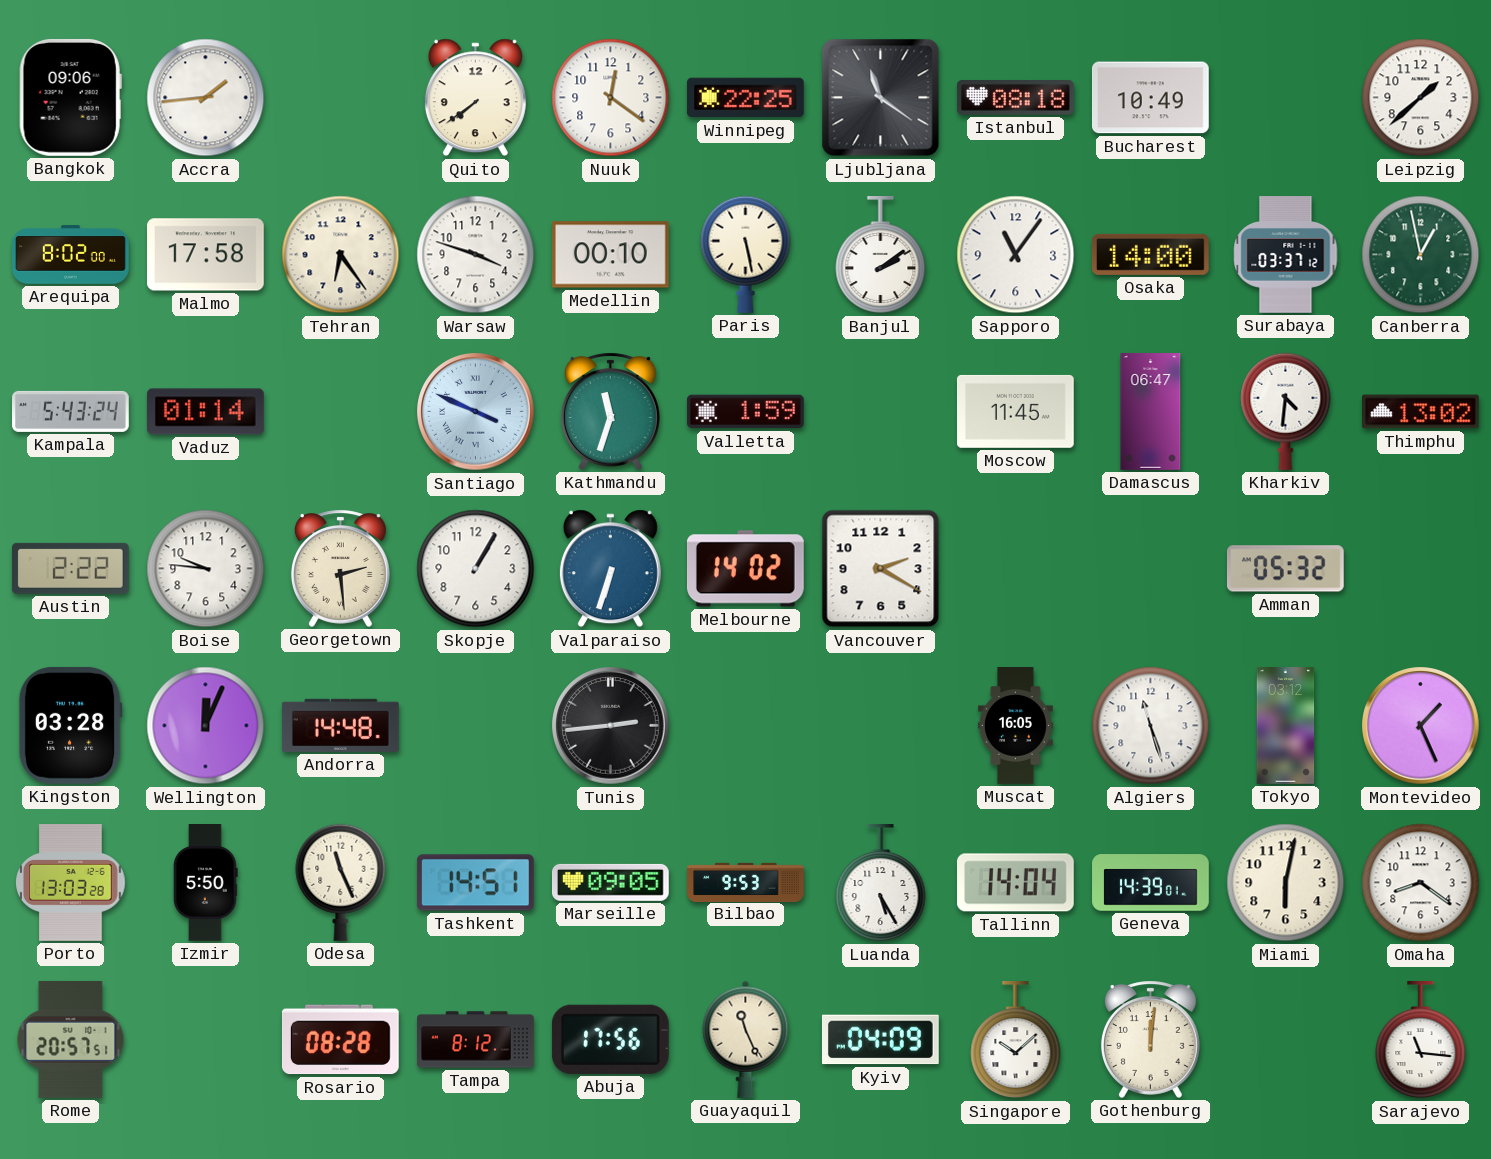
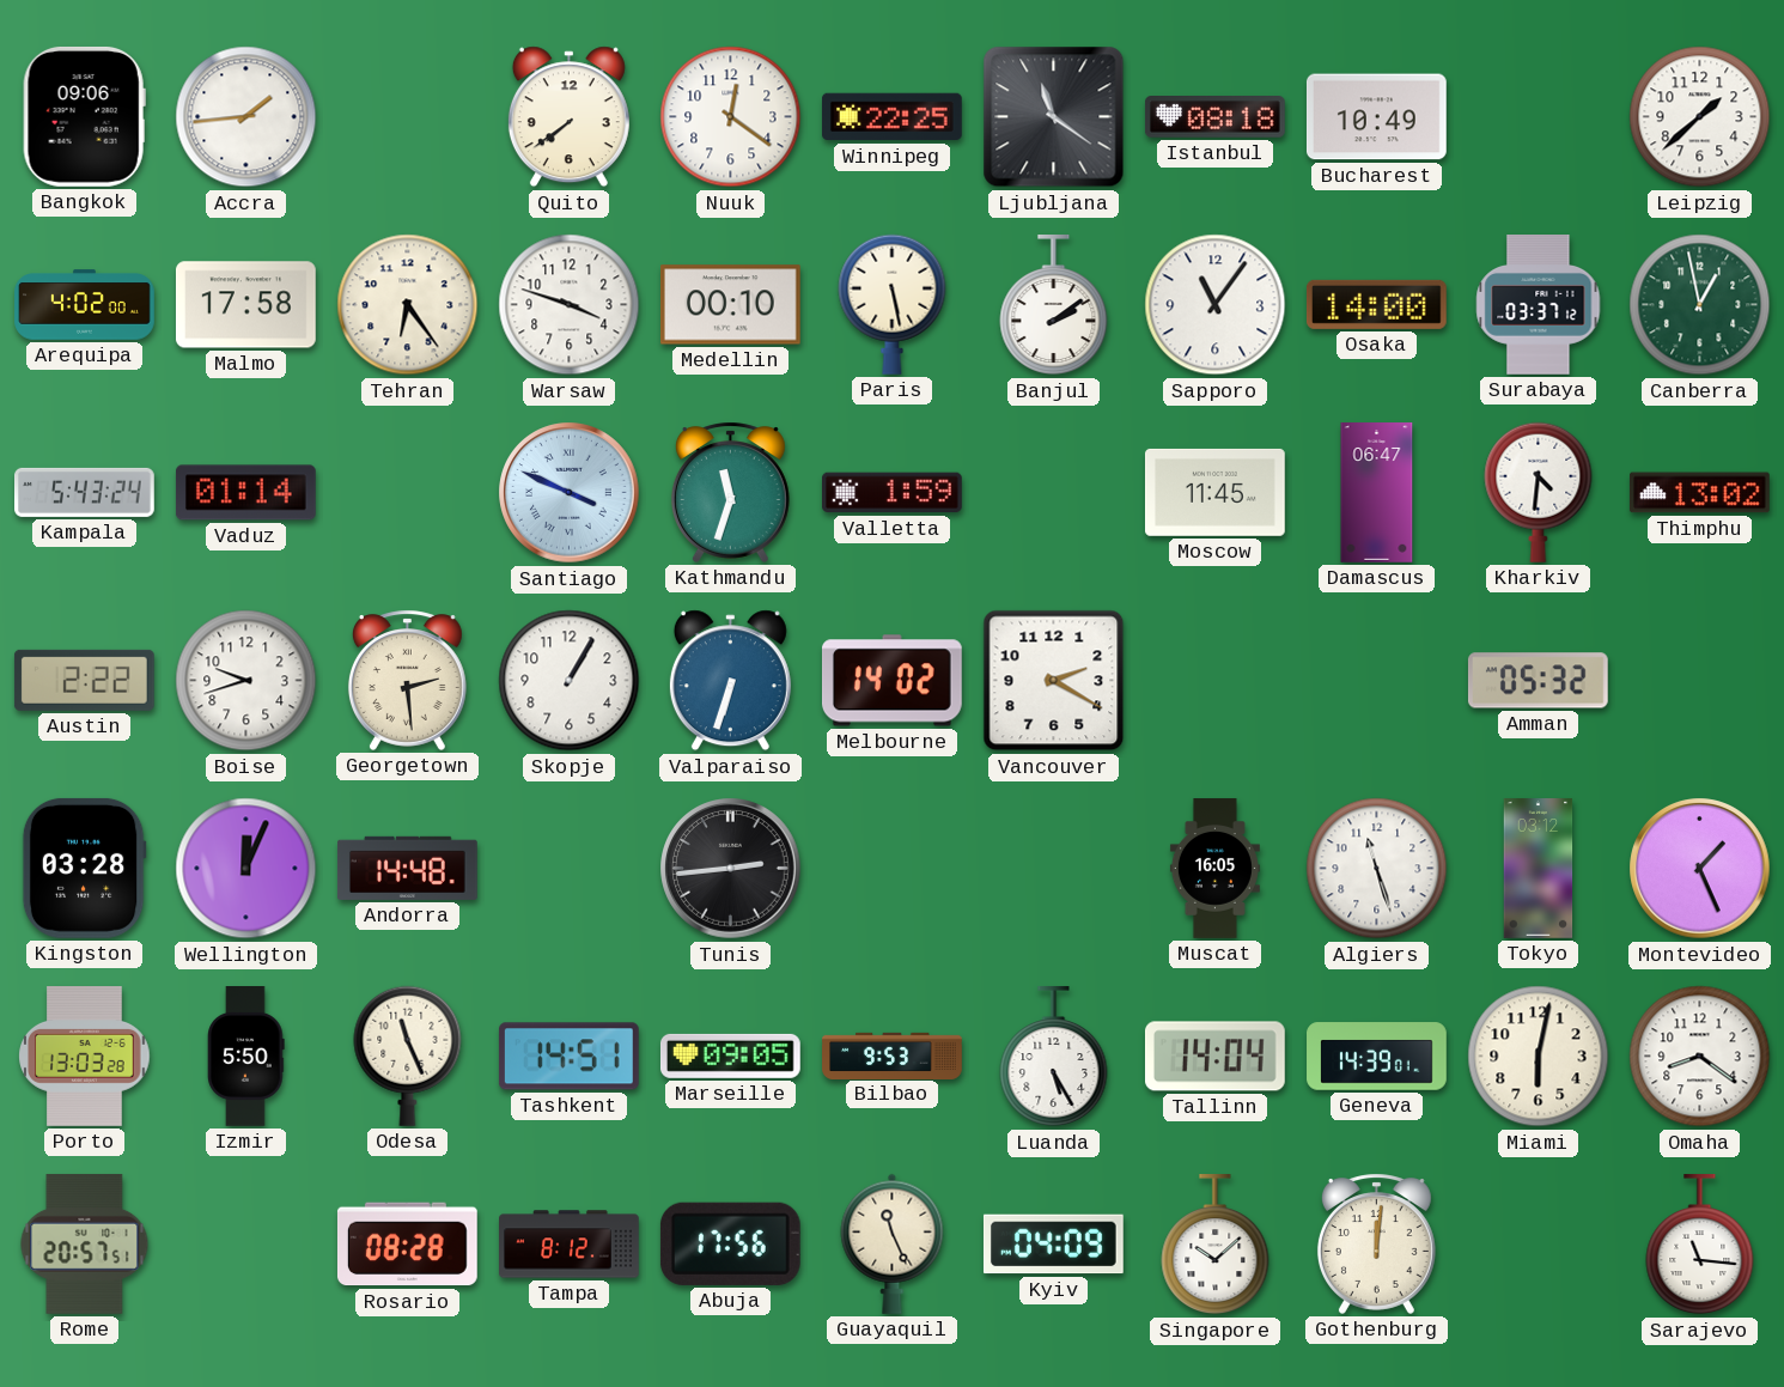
Arequipa: 8:02 -> 4:02 (85, 305)
Boise: 9:46 -> 9:42 (246, 681)
